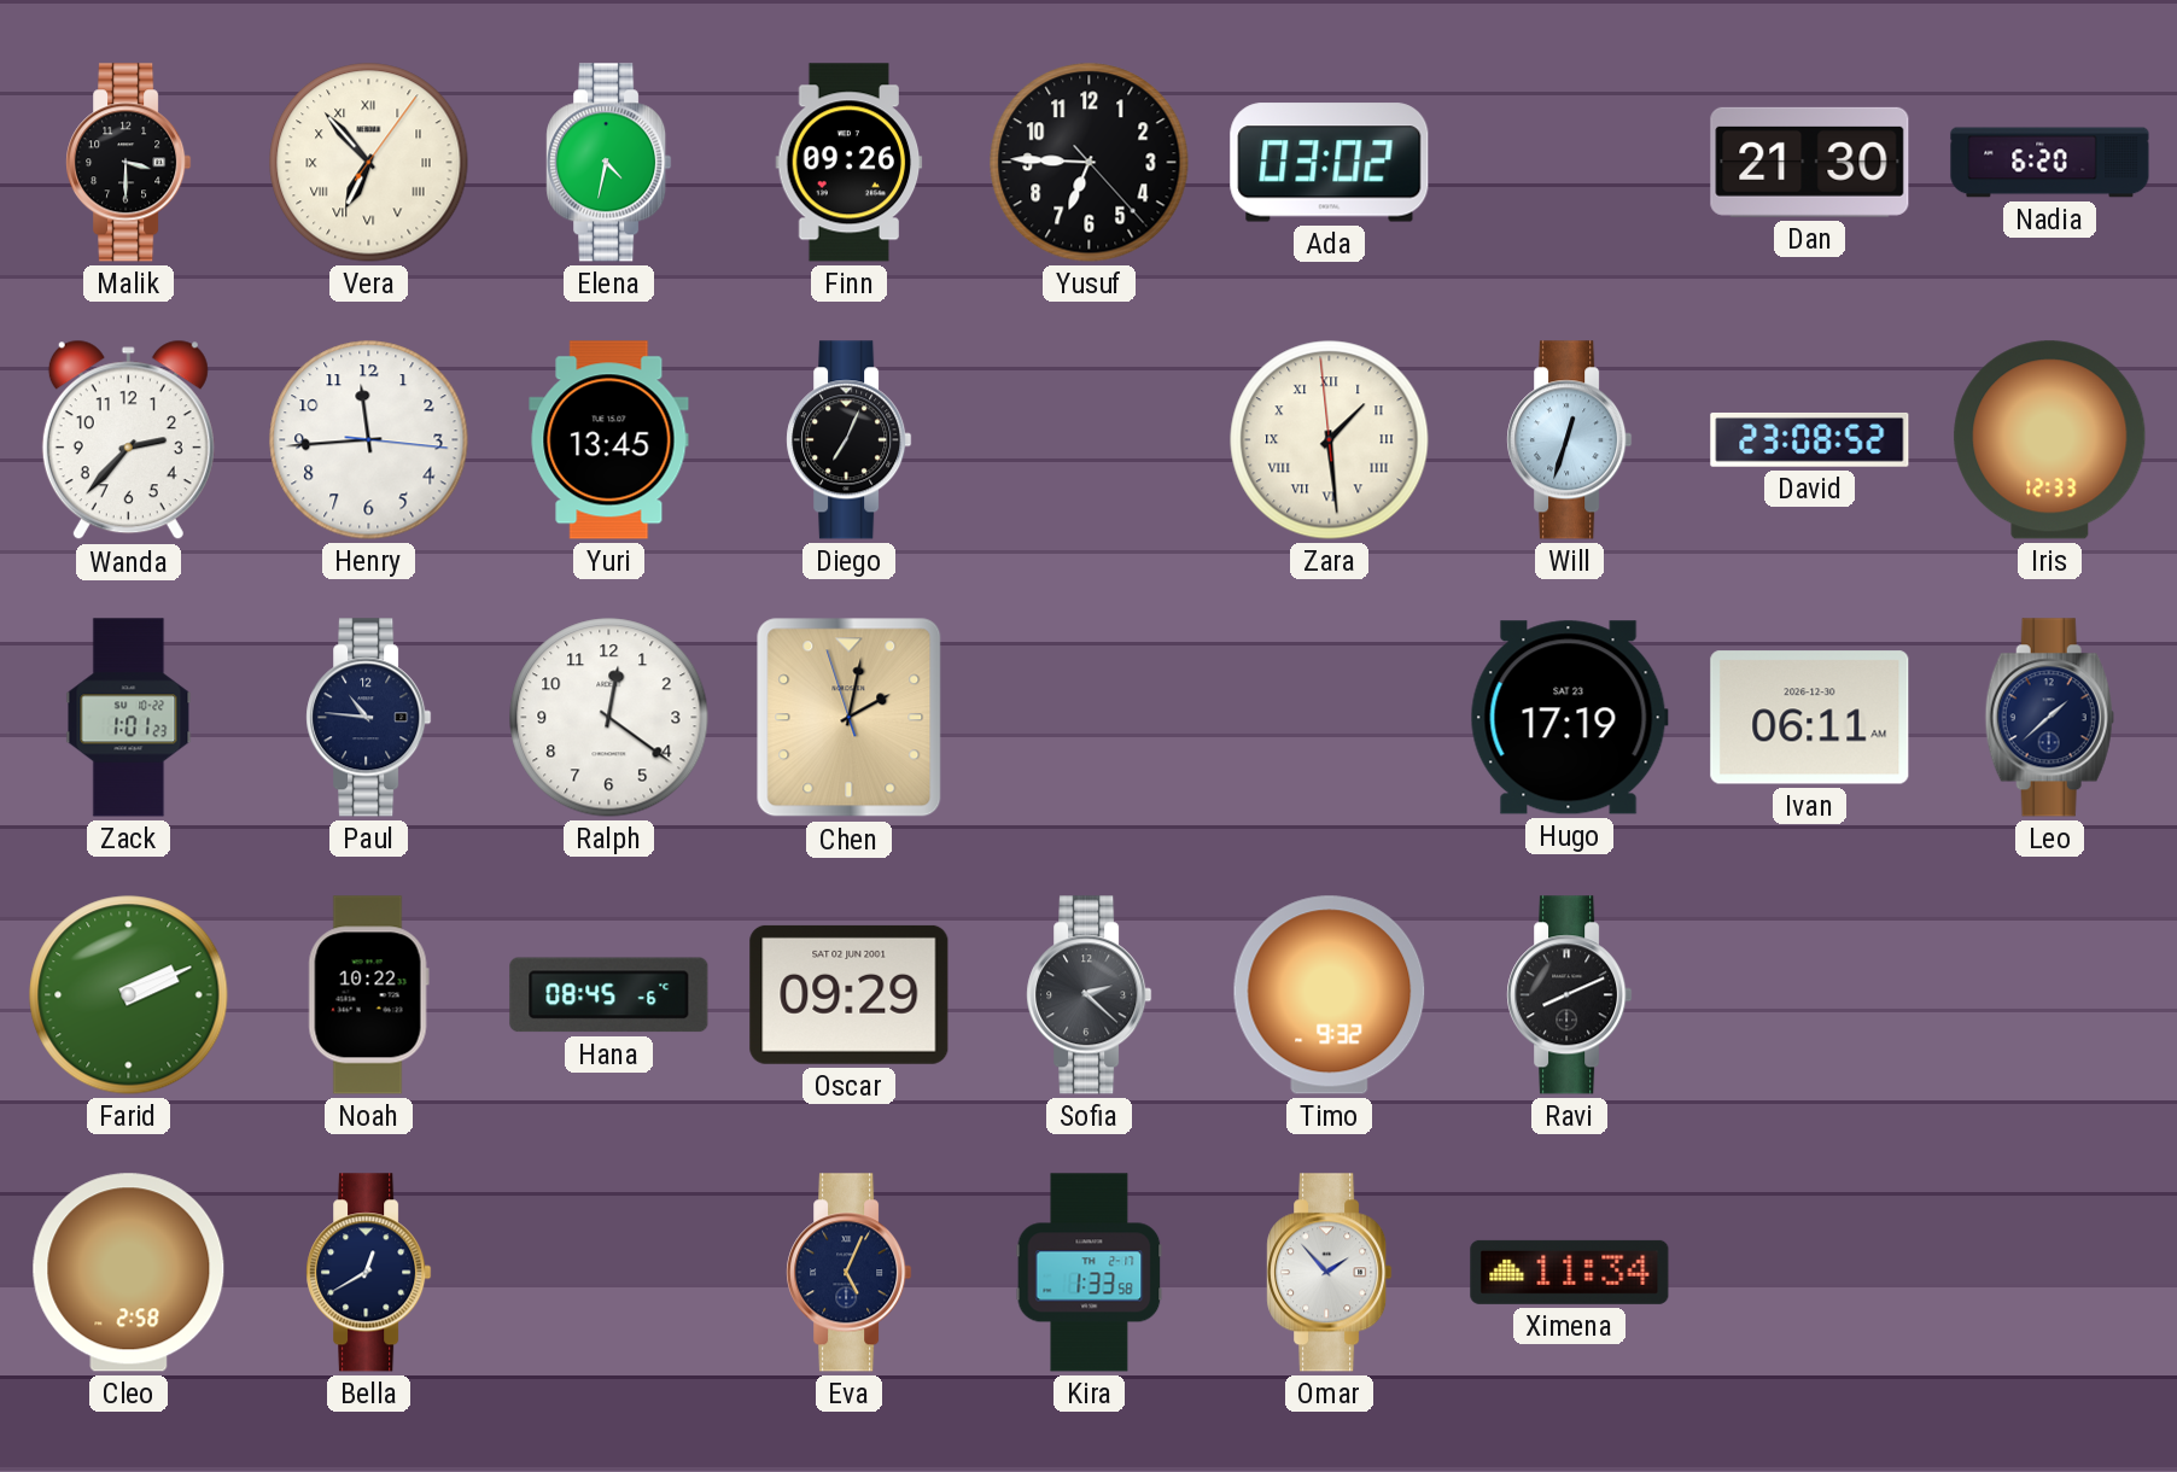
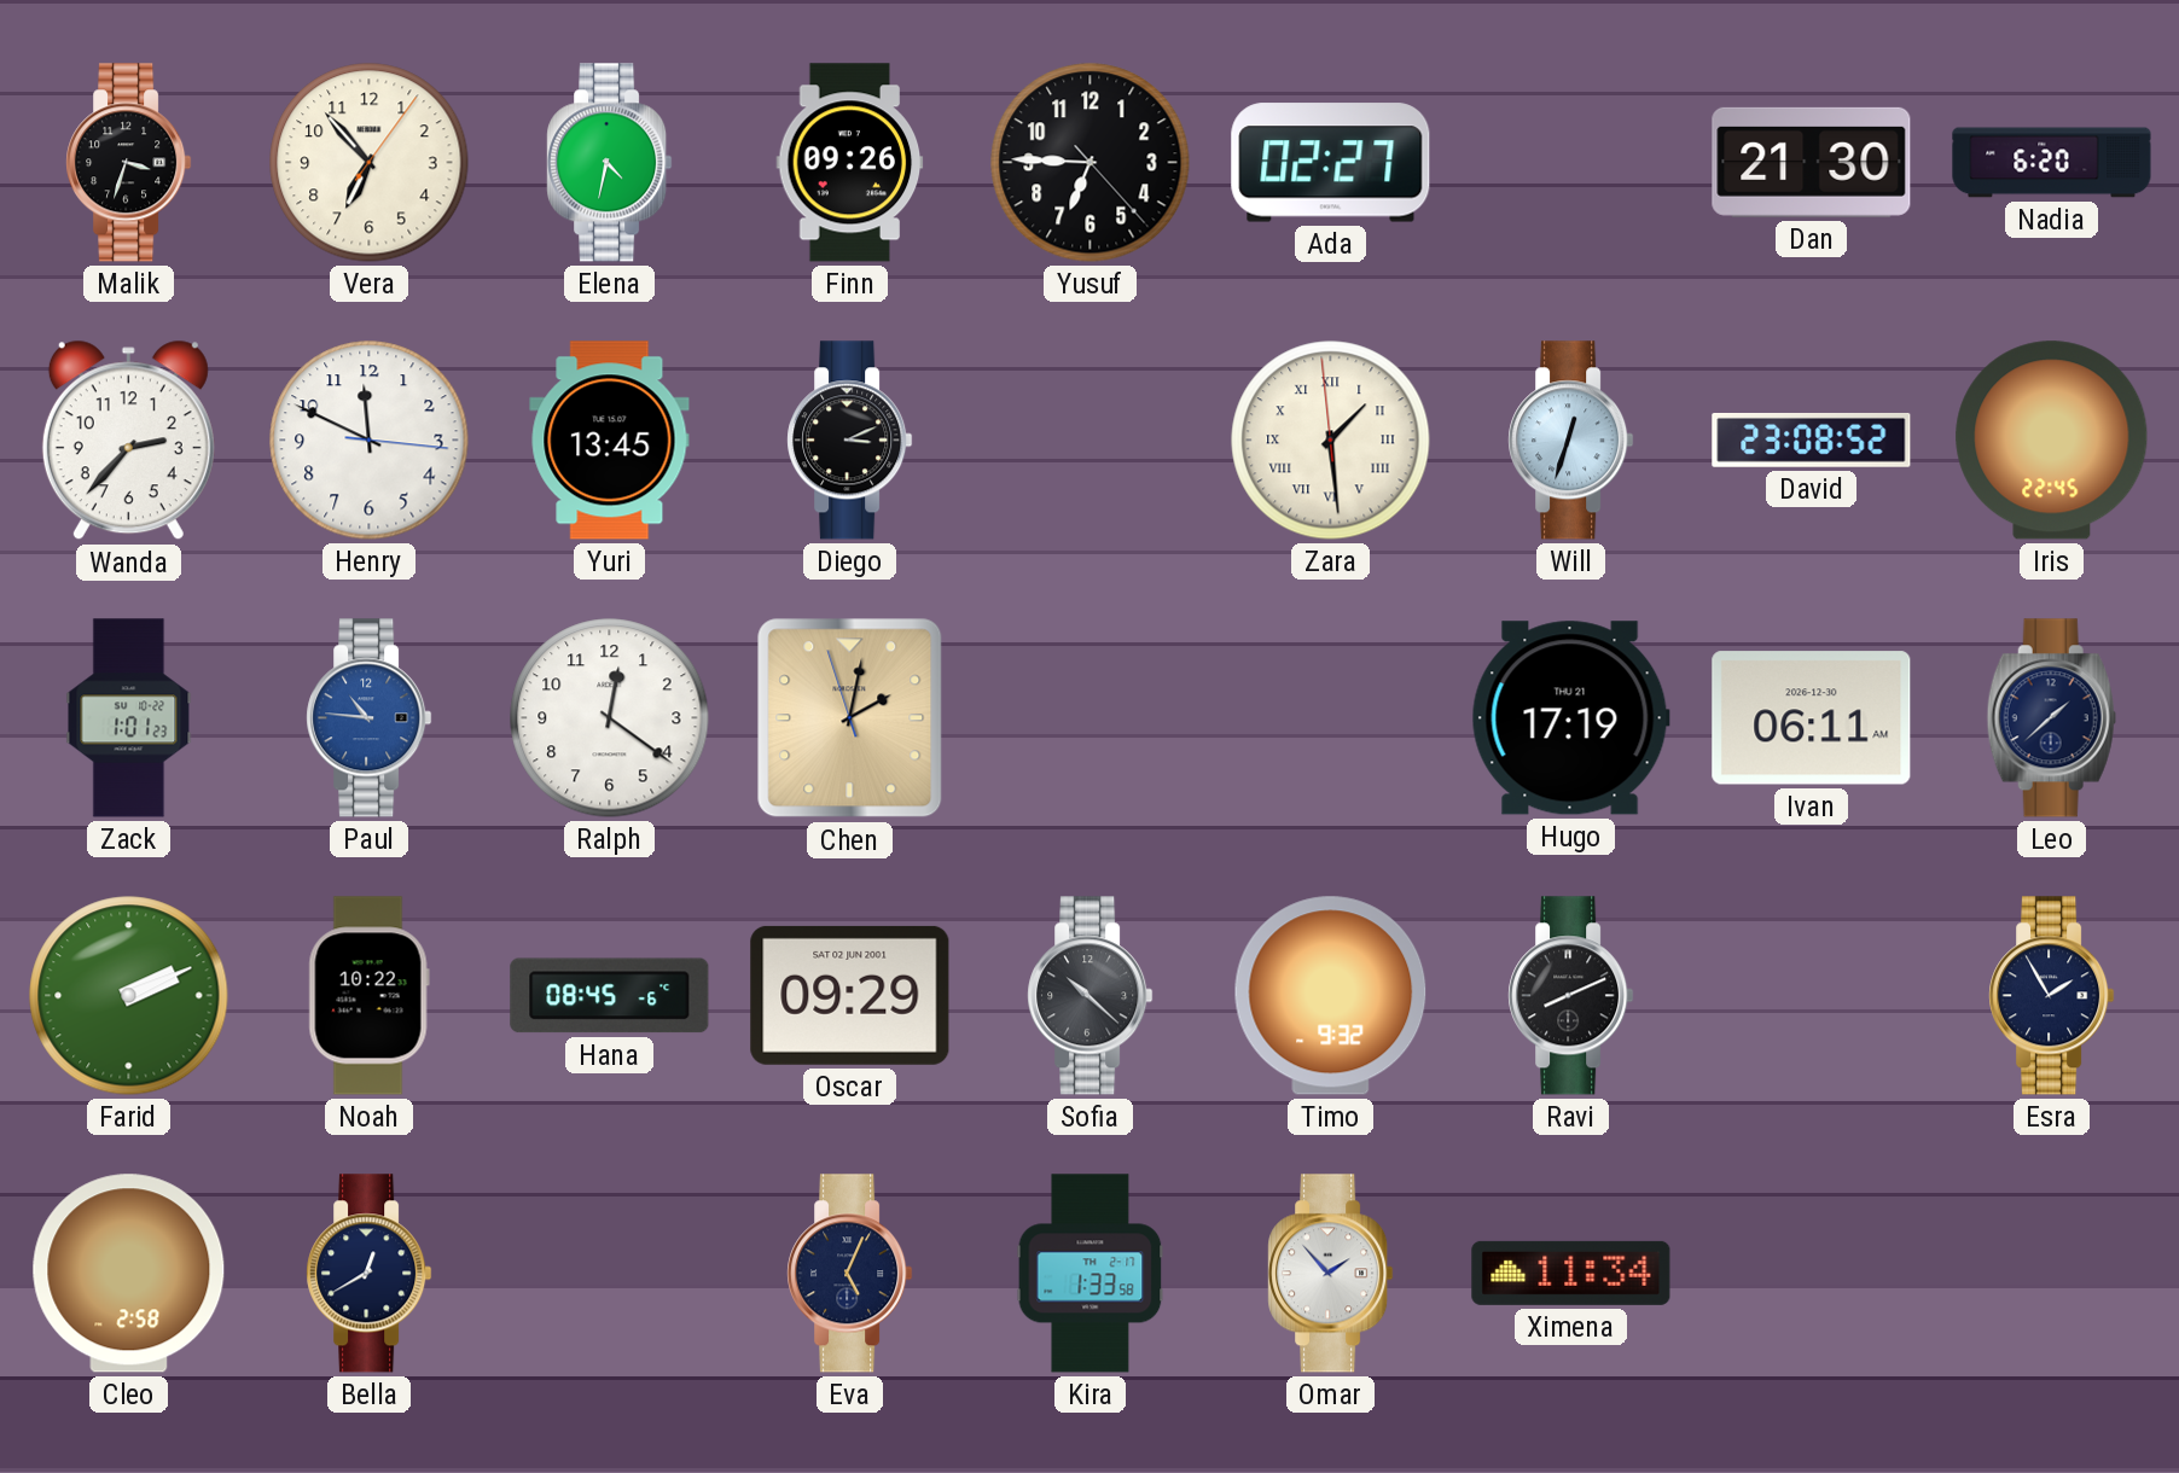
Malik: 3:30 -> 3:33 (129, 163)
Vera numerals: Roman -> Arabic (370, 163)
Ada: 03:02 -> 02:27 (1331, 163)
Henry: 11:44 -> 11:49 (370, 441)
Diego: 7:04 -> 3:11 (850, 441)
Iris: 12:33 -> 22:45 (2052, 441)
Paul dial: navy -> blue (370, 718)
Hugo date: SAT 23 -> THU 21 (1570, 718)
Sofia: 2:22 -> 10:22 (1091, 996)
Esra: none -> 1:55 (2052, 996)
